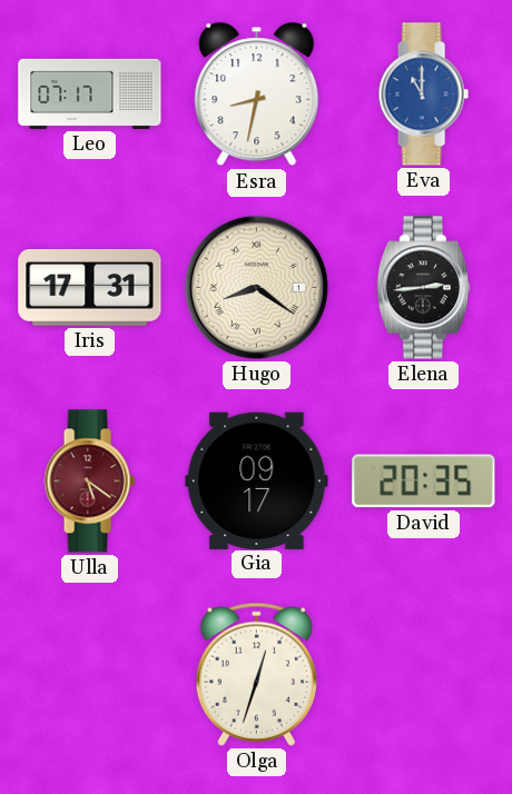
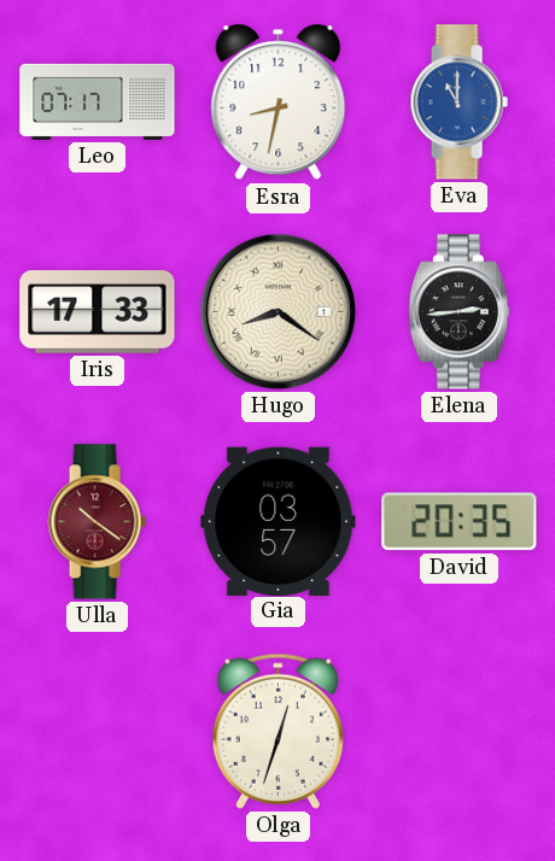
Iris: 17:31 -> 17:33 (98, 312)
Ulla: 5:21 -> 10:21 (97, 522)
Gia: 09:17 -> 03:57 (279, 521)
